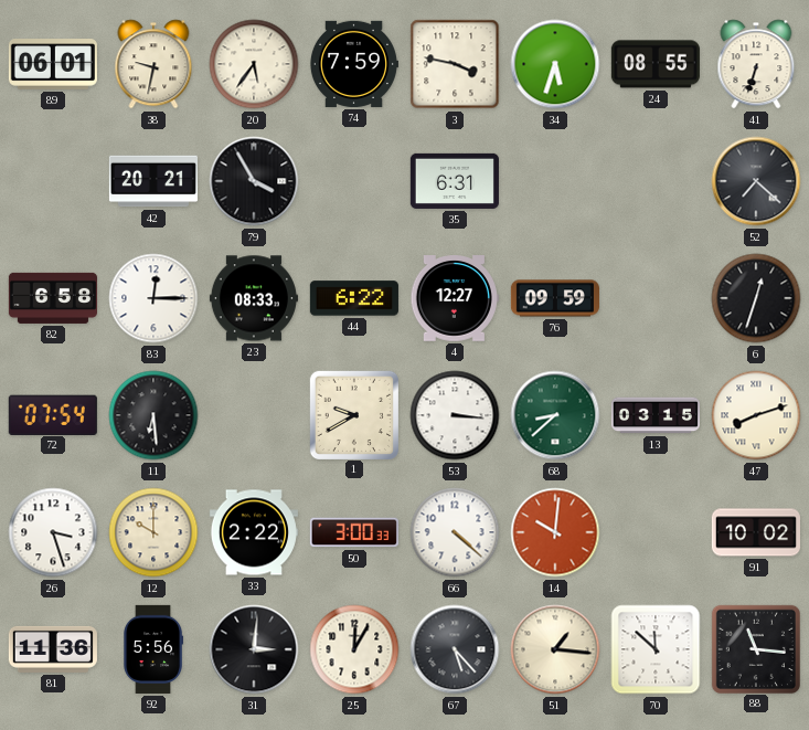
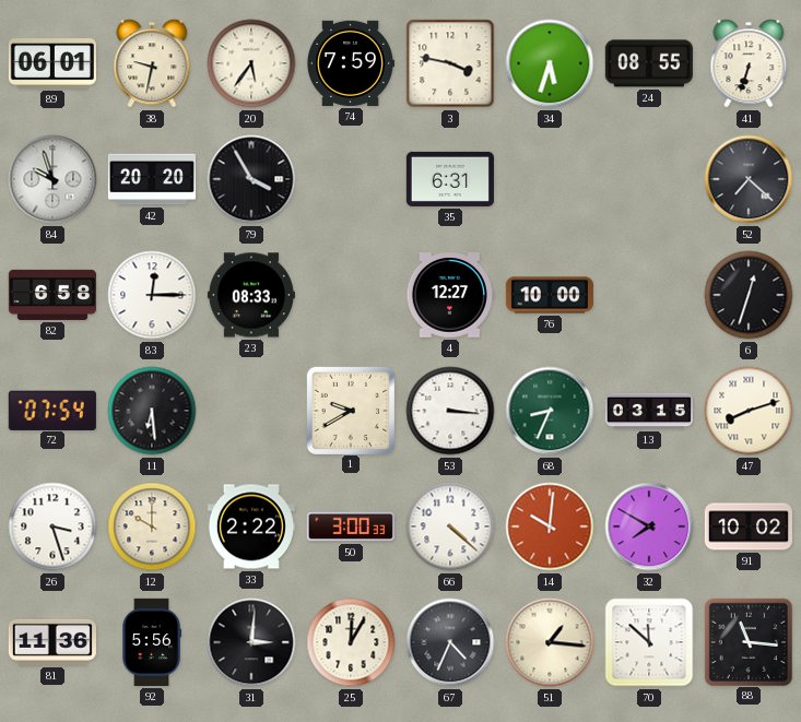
84: none -> 9:57 (52, 179)
42: 20:21 -> 20:20 (152, 179)
44: 6:22 -> none (354, 298)
76: 09:59 -> 10:00 (550, 295)
68: 8:38 -> 8:34 (550, 411)
32: none -> 7:50 (649, 526)
67: 5:23 -> 4:34 (450, 642)
